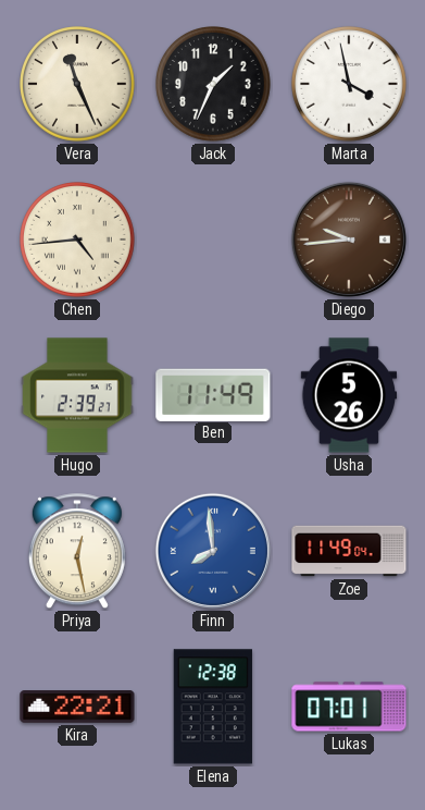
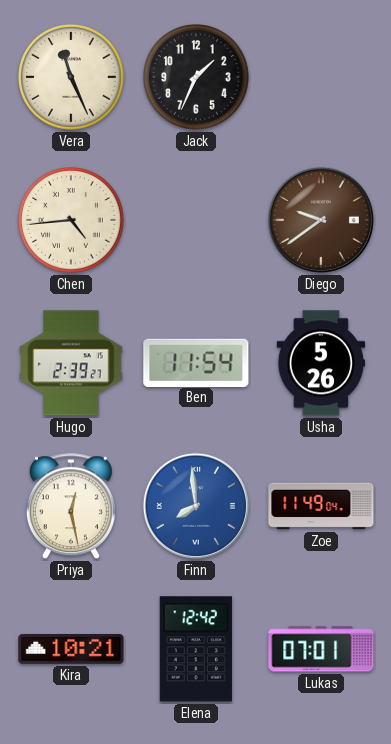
Marta: 3:58 -> none (349, 84)
Diego: 9:44 -> 9:39 (321, 220)
Ben: 11:49 -> 11:54 (196, 362)
Kira: 22:21 -> 10:21 (71, 650)
Elena: 12:38 -> 12:42 (196, 649)
